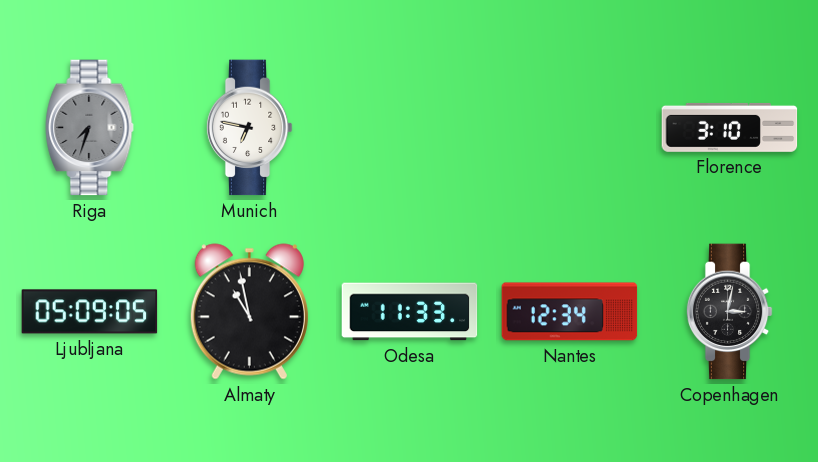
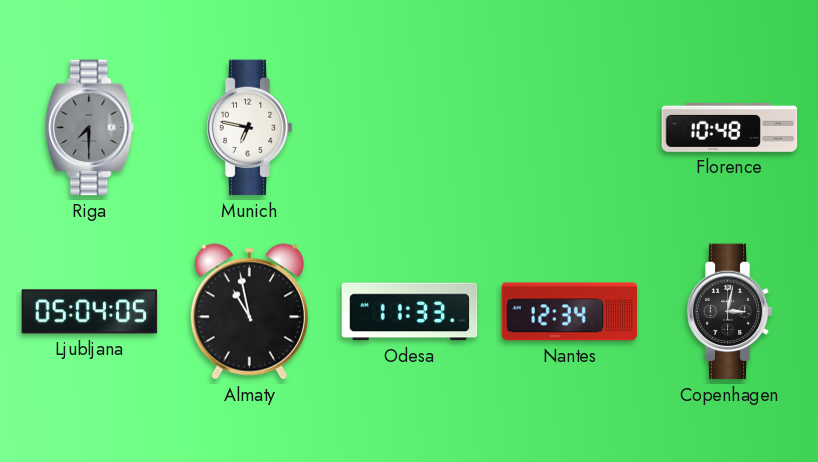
Riga: 7:33 -> 7:30 (90, 128)
Florence: 3:10 -> 10:48 (730, 127)
Ljubljana: 05:09 -> 05:04 (90, 312)
